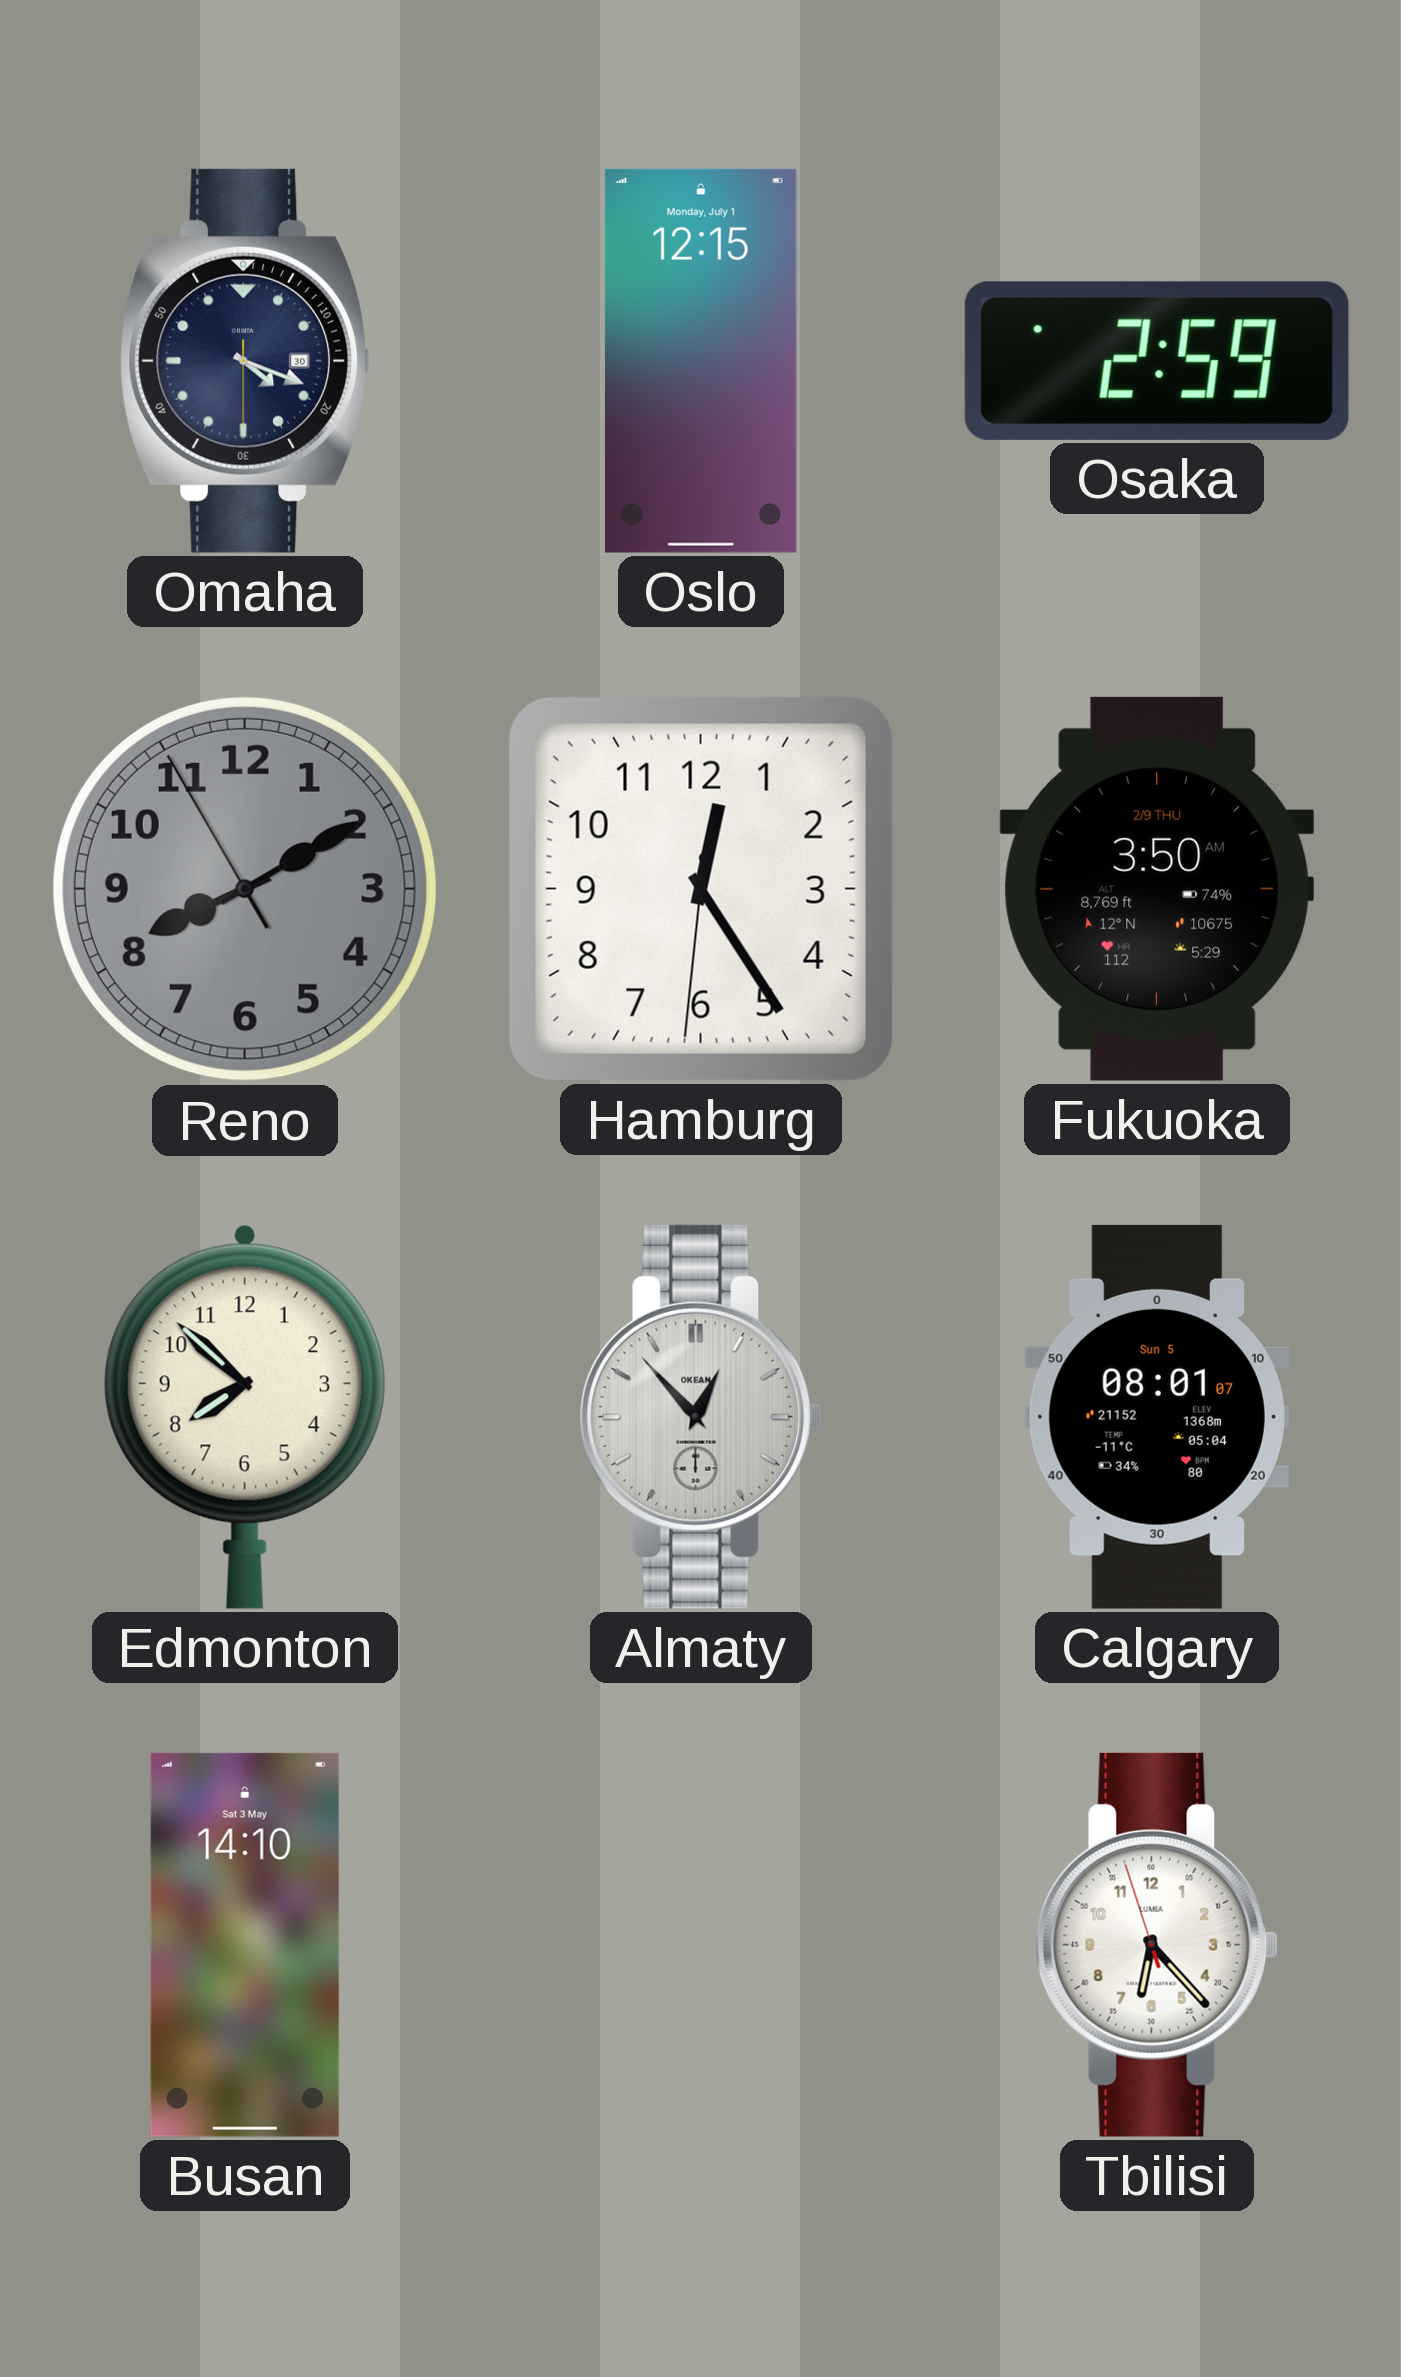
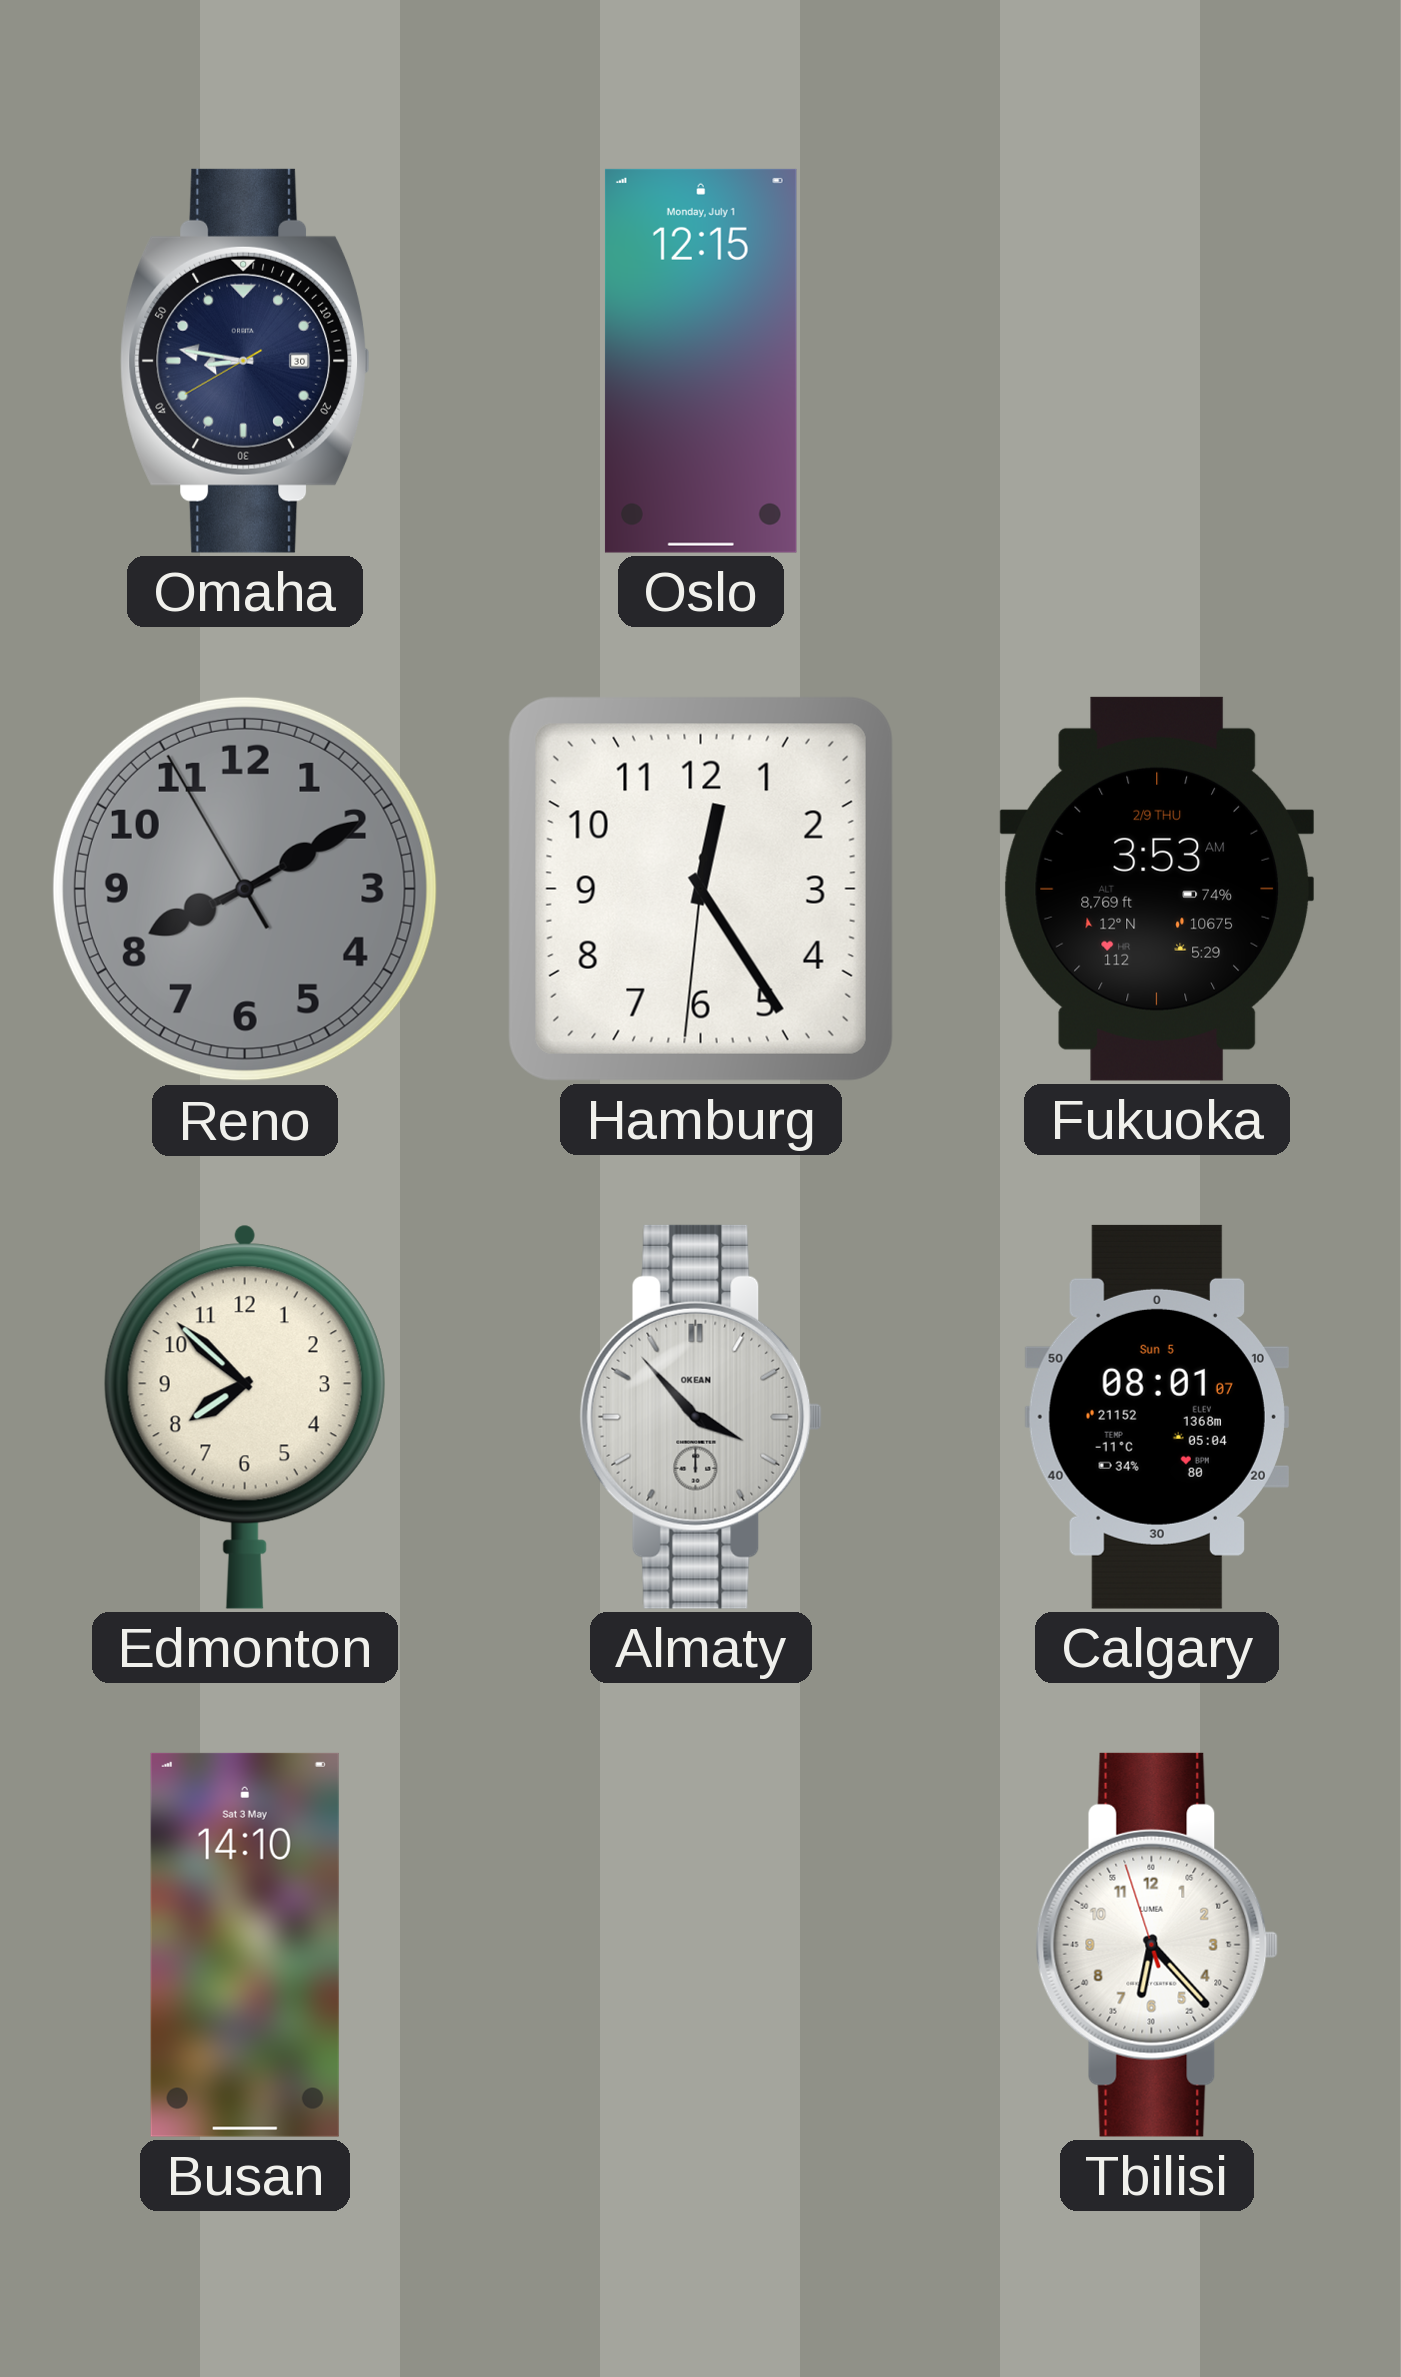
Omaha: 4:18 -> 8:46 (244, 361)
Osaka: 2:59 -> none (1157, 361)
Fukuoka: 3:50 -> 3:53 (1156, 889)
Almaty: 12:53 -> 3:53 (701, 1417)
